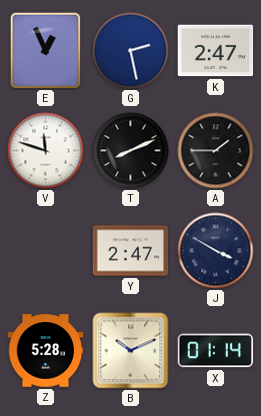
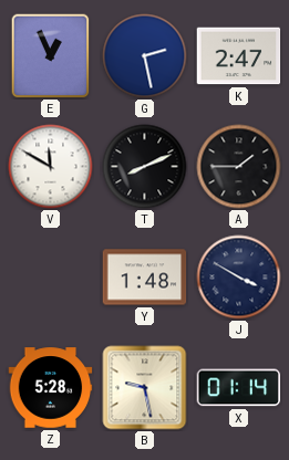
V: 11:48 -> 11:50 (51, 167)
Y: 2:47 -> 1:48 (145, 278)
B: 10:11 -> 9:28 (145, 388)
